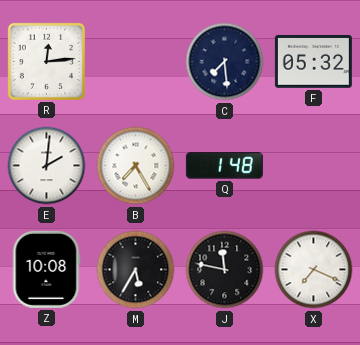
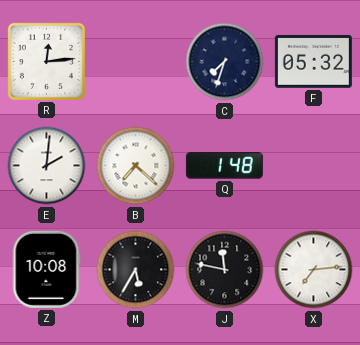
C: 7:29 -> 7:33 (225, 62)
B: 7:25 -> 7:22 (136, 166)
X: 7:19 -> 7:14 (314, 270)
